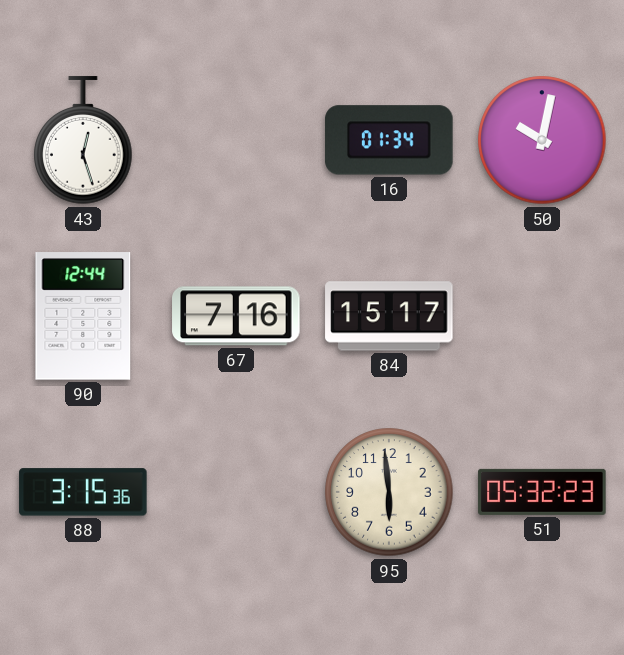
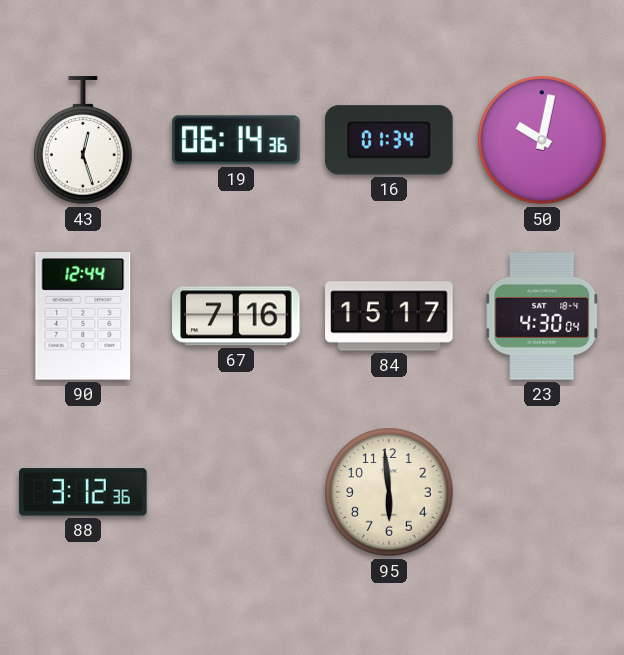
19: none -> 06:14 (236, 140)
23: none -> 4:30 (542, 316)
88: 3:15 -> 3:12 (83, 492)
51: 05:32 -> none (542, 492)
